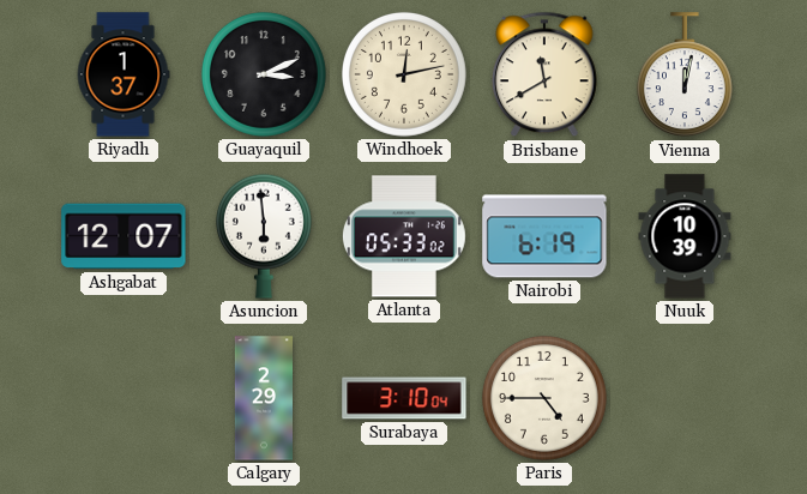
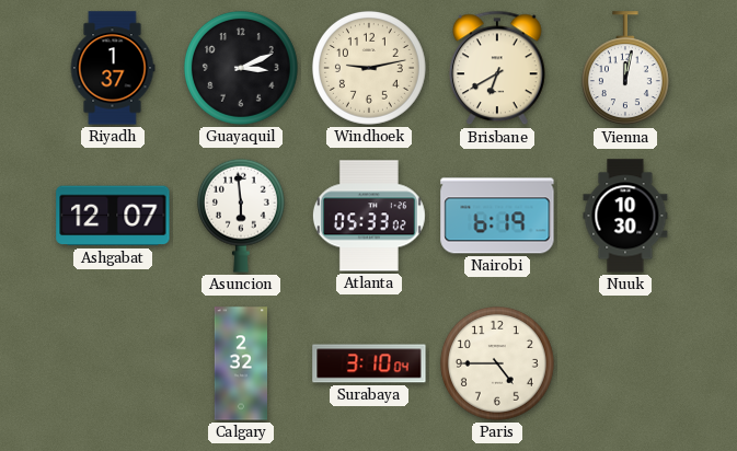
Windhoek: 12:13 -> 9:13 (369, 68)
Brisbane: 11:40 -> 6:40 (497, 68)
Nuuk: 10:39 -> 10:30 (625, 216)
Calgary: 2:29 -> 2:32 (240, 363)
